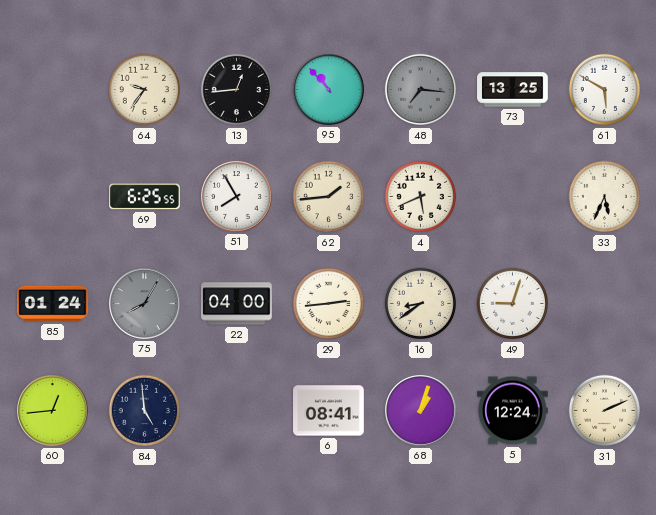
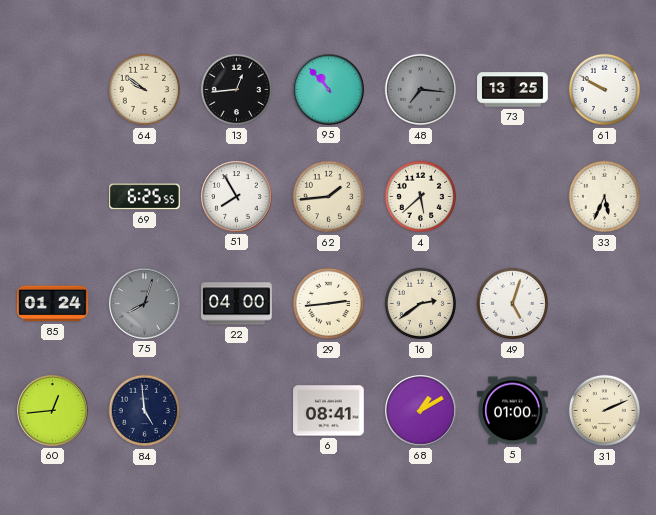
64: 9:36 -> 9:51 (145, 90)
61: 5:50 -> 9:50 (605, 90)
4: 5:41 -> 5:38 (421, 197)
75: 8:05 -> 8:03 (145, 304)
16: 8:39 -> 2:39 (421, 304)
49: 9:03 -> 5:03 (513, 304)
68: 1:03 -> 1:10 (421, 411)
5: 12:24 -> 01:00 (513, 411)
